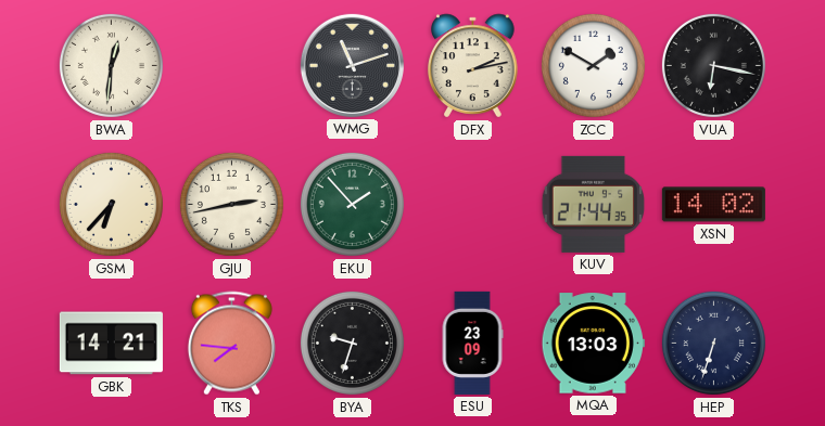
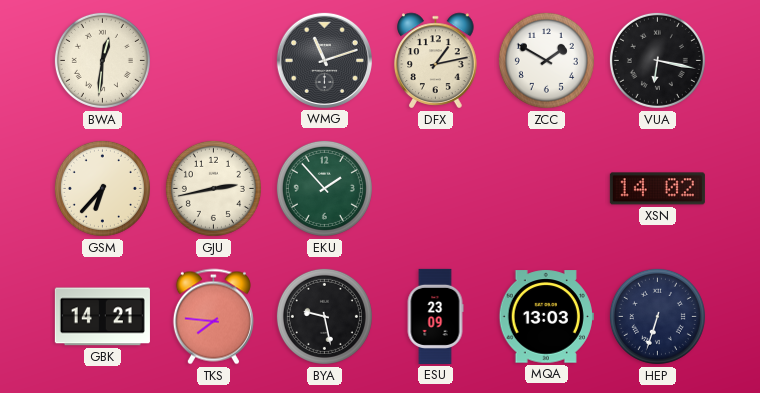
DFX: 2:13 -> 1:13 (436, 61)
KUV: 21:44 -> none (594, 204)
BYA: 9:33 -> 9:28 (324, 316)
